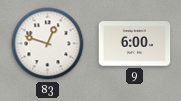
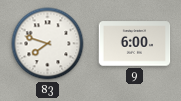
83: 12:48 -> 7:48 (48, 44)
